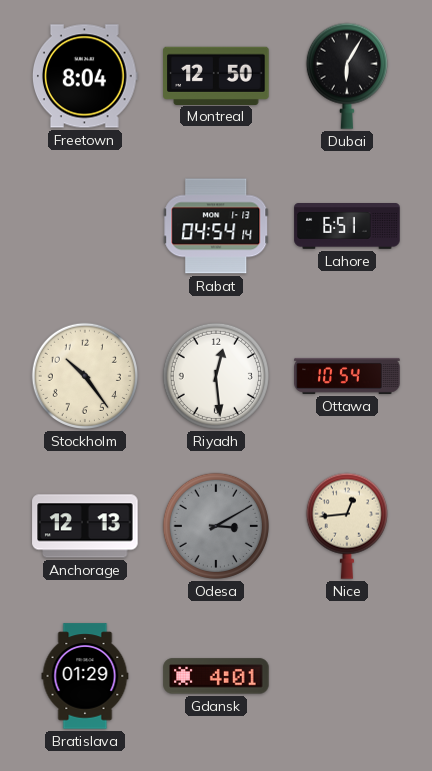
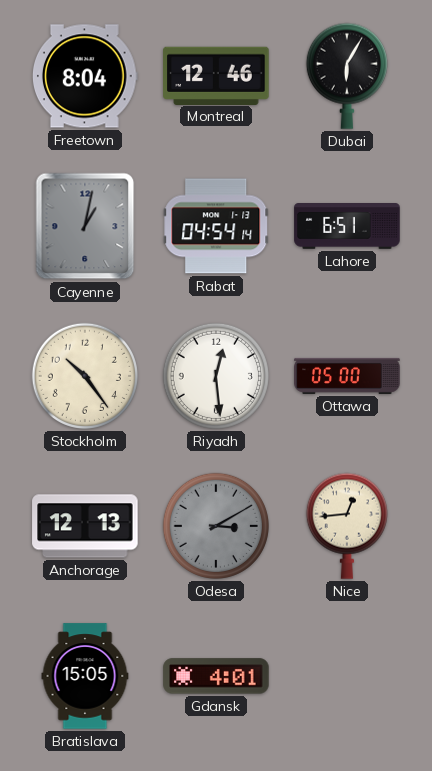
Montreal: 12:50 -> 12:46 (216, 75)
Cayenne: none -> 1:02 (85, 226)
Ottawa: 10:54 -> 05:00 (347, 376)
Bratislava: 01:29 -> 15:05 (85, 676)
